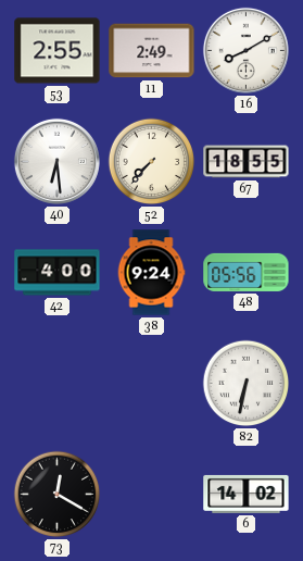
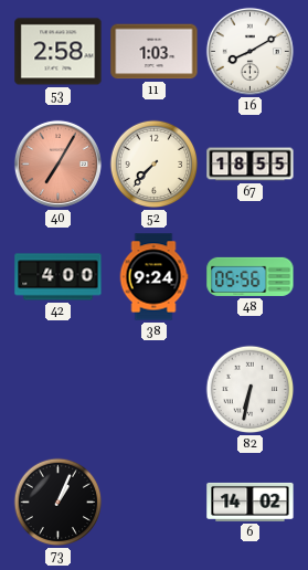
53: 2:55 -> 2:58 (59, 52)
11: 2:49 -> 1:03 (155, 52)
40: 6:29 -> 7:05 (57, 163)
40 dial: white -> salmon (57, 163)
73: 12:20 -> 1:04 (59, 503)
